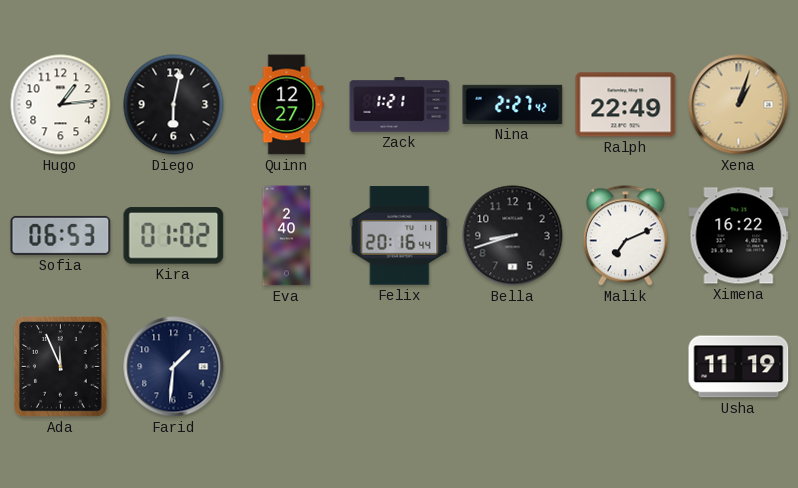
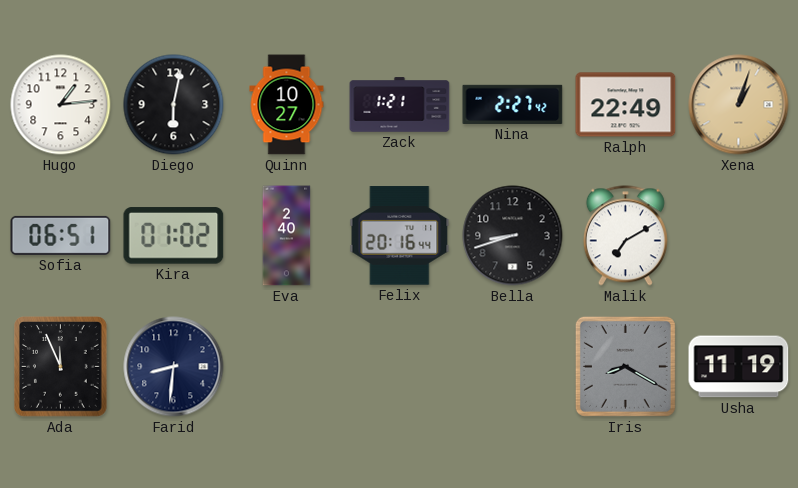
Quinn: 12:27 -> 10:27 (287, 105)
Sofia: 06:53 -> 06:51 (61, 235)
Malik: 7:11 -> 7:10 (625, 236)
Ximena: 16:22 -> none (739, 236)
Farid: 1:31 -> 8:31 (174, 367)
Iris: none -> 8:20 (625, 366)
